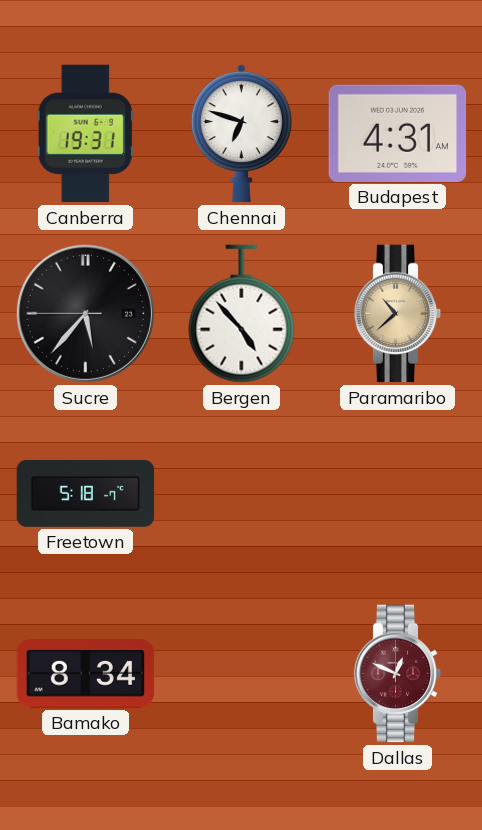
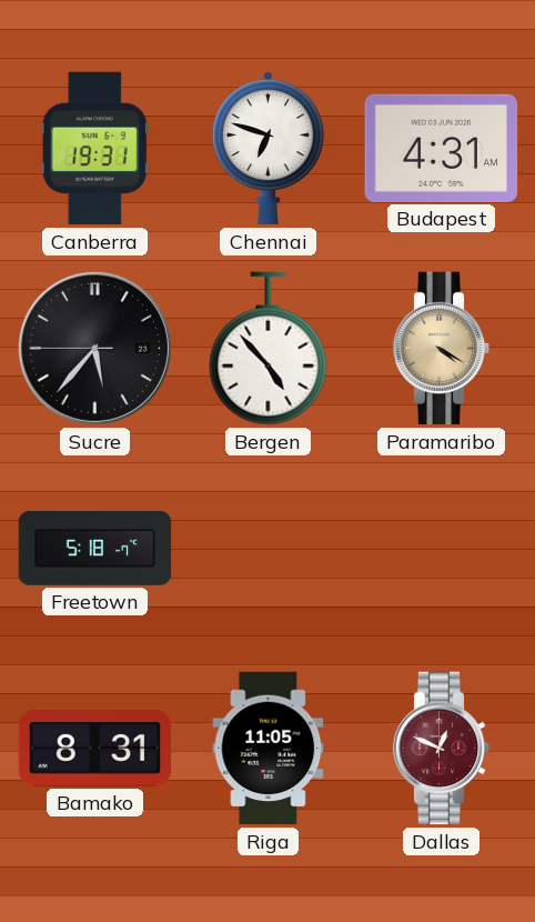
Paramaribo: 10:38 -> 4:20 (442, 349)
Bamako: 8:34 -> 8:31 (95, 749)
Riga: none -> 11:05 (269, 749)
